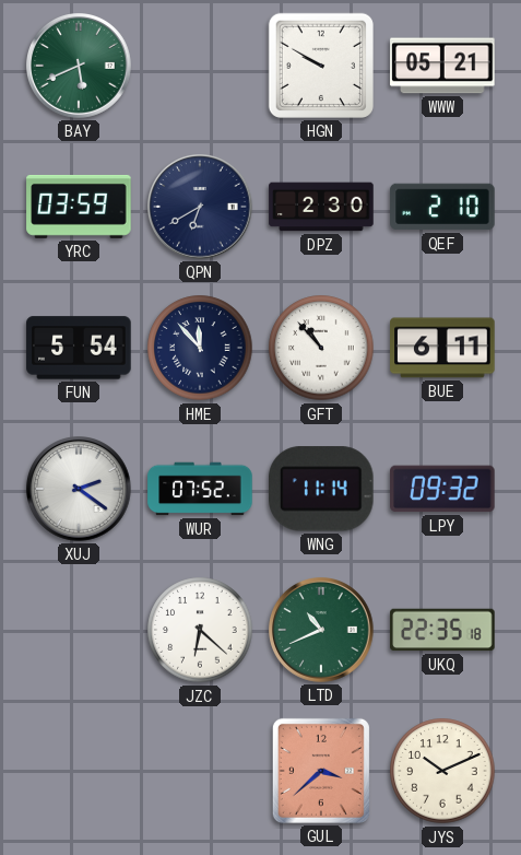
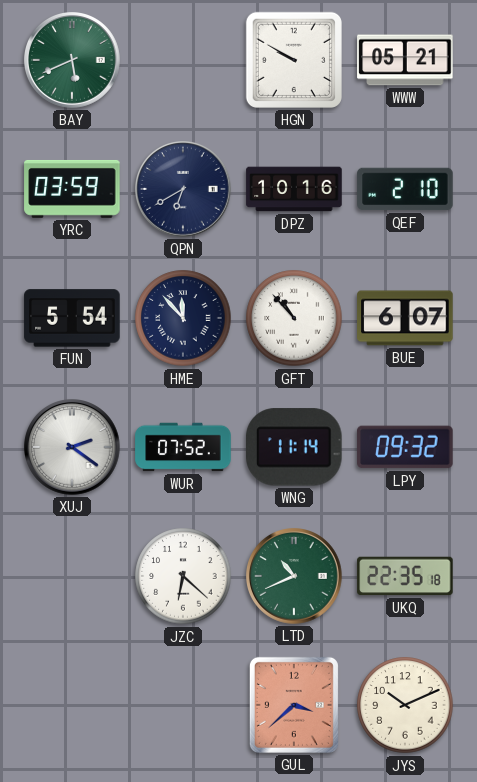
DPZ: 2:30 -> 10:16 (294, 189)
BUE: 6:11 -> 6:07 (405, 318)
